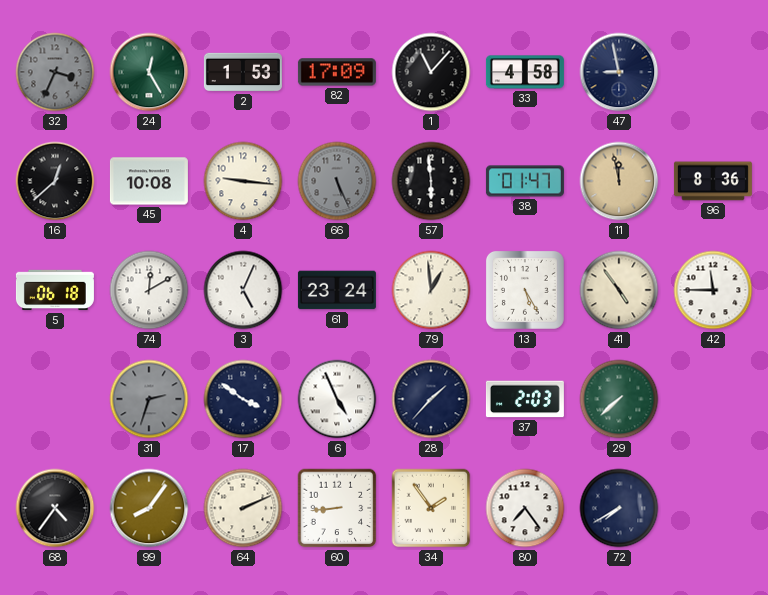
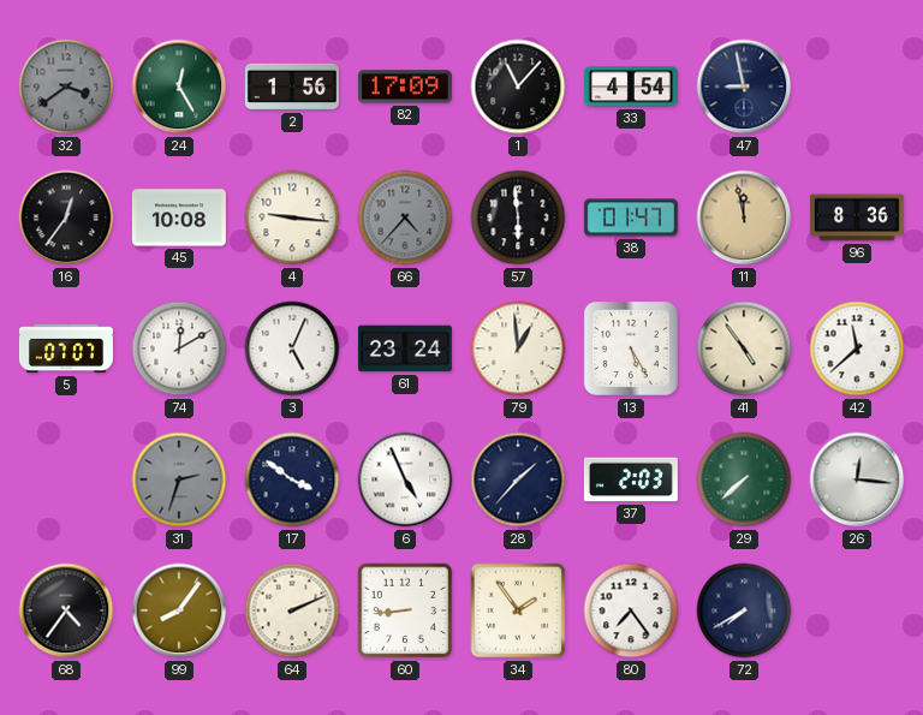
32: 3:34 -> 3:39 (66, 87)
2: 1:53 -> 1:56 (292, 87)
33: 4:58 -> 4:54 (631, 87)
16: 12:38 -> 12:36 (66, 218)
66: 5:26 -> 4:37 (405, 218)
5: 06:18 -> 07:07 (66, 348)
42: 11:45 -> 11:38 (857, 348)
26: none -> 12:16 (857, 479)
